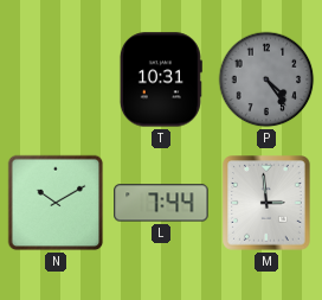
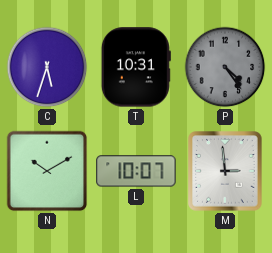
C: none -> 5:33 (47, 67)
L: 7:44 -> 10:07 (136, 171)
